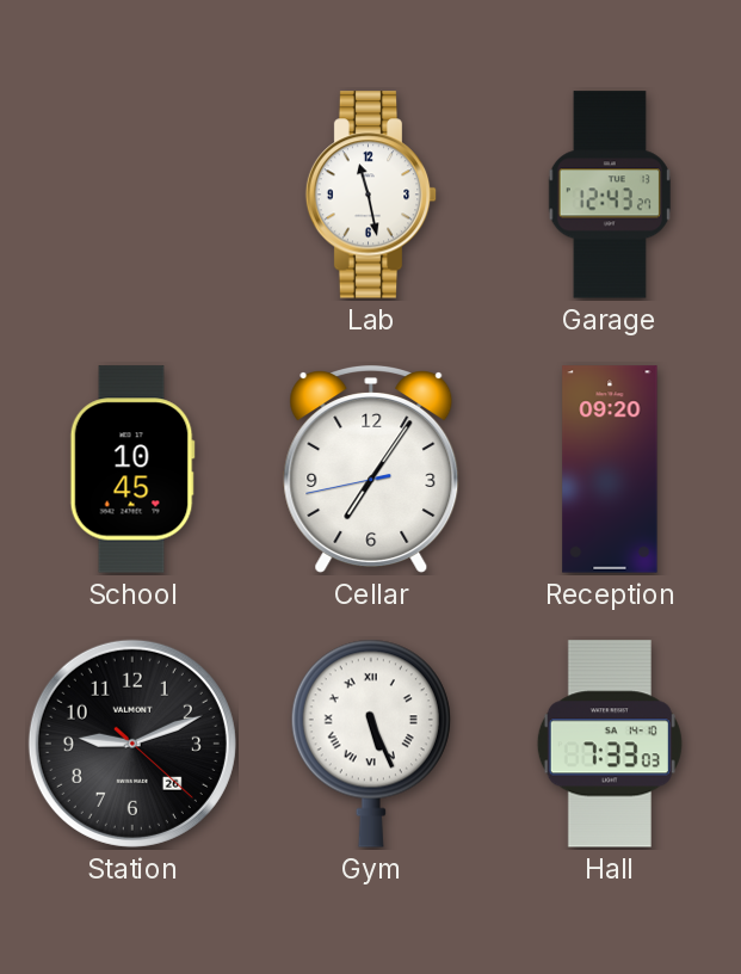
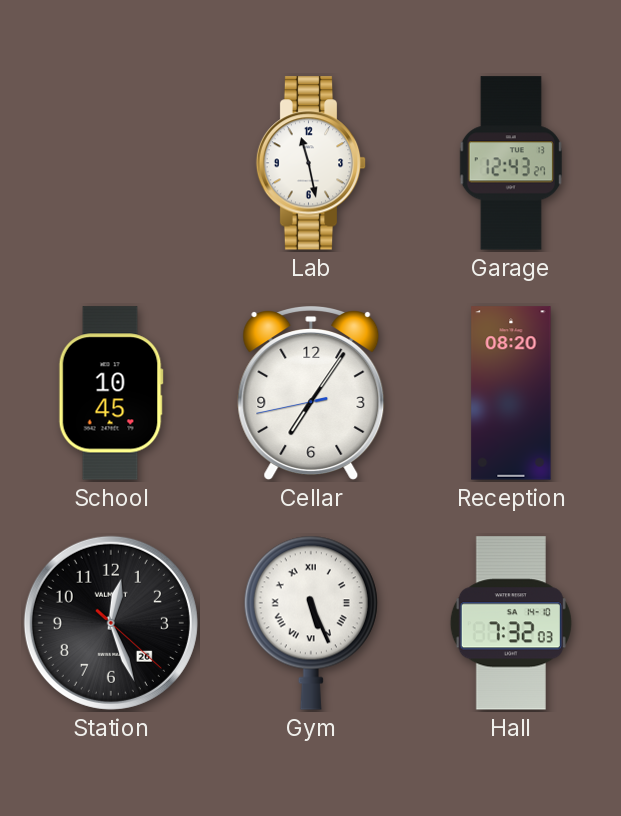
Reception: 09:20 -> 08:20 (511, 393)
Station: 9:11 -> 12:26 (111, 623)
Hall: 7:33 -> 7:32 (511, 623)
